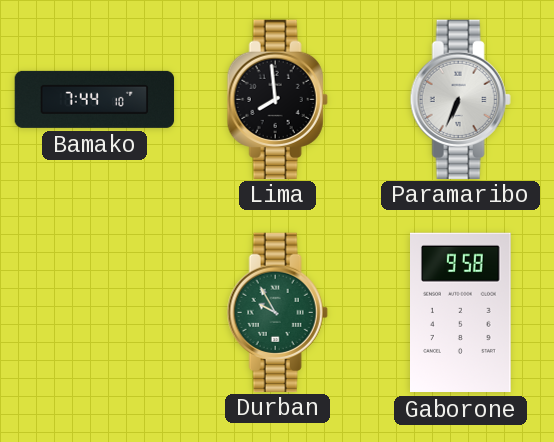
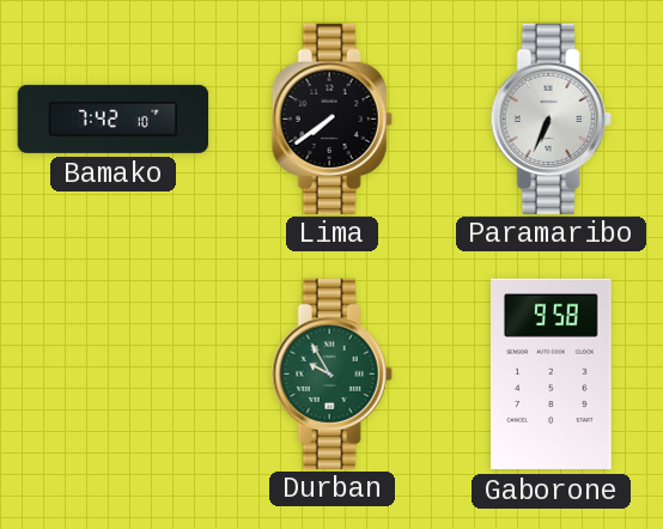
Bamako: 7:44 -> 7:42 (114, 118)
Lima: 7:59 -> 7:39 (331, 118)
